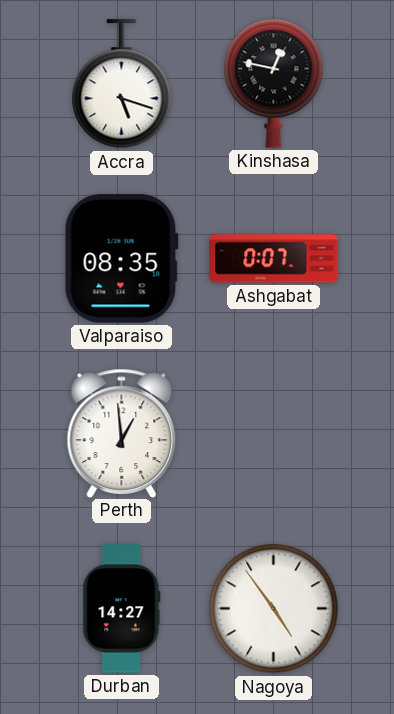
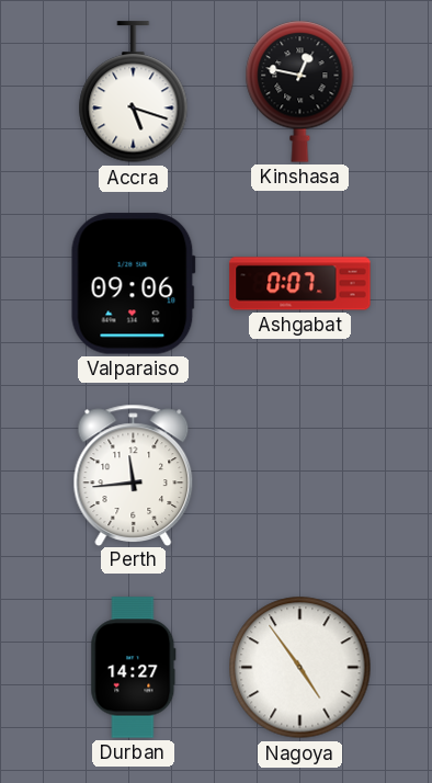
Valparaiso: 08:35 -> 09:06 (133, 284)
Perth: 12:59 -> 11:44 (134, 475)
